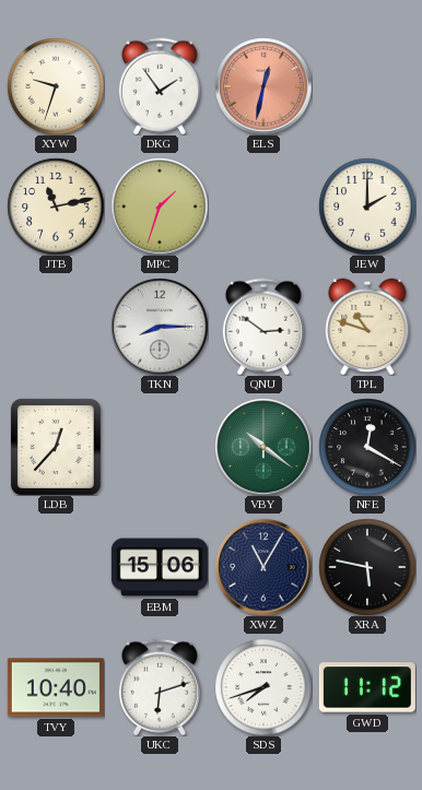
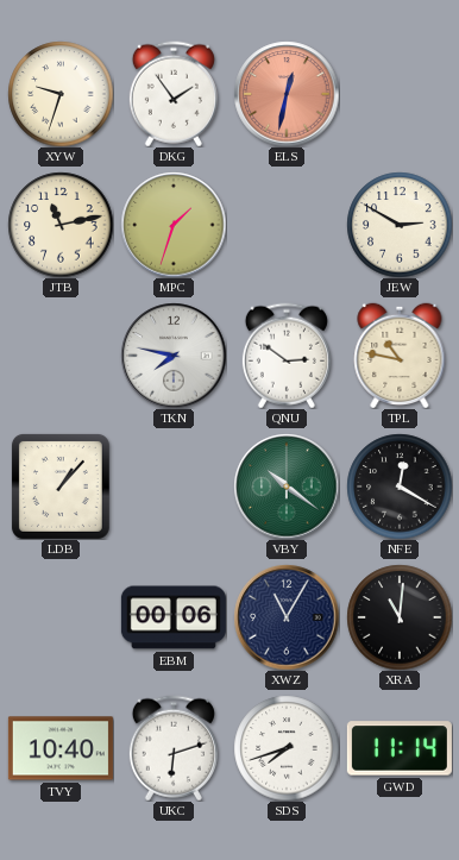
JEW: 2:00 -> 2:50 (400, 225)
TKN: 8:15 -> 7:47 (174, 356)
TPL: 10:48 -> 10:47 (400, 356)
LDB: 12:37 -> 1:07 (61, 487)
EBM: 15:06 -> 00:06 (174, 617)
XRA: 5:47 -> 11:01 (400, 617)
GWD: 11:12 -> 11:14 (400, 748)
